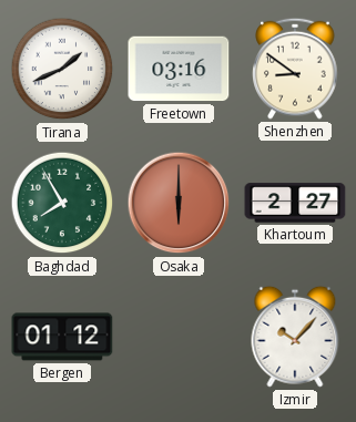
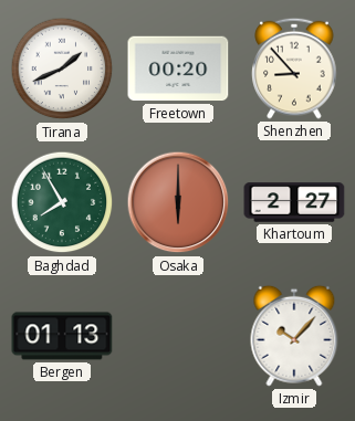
Freetown: 03:16 -> 00:20 (178, 69)
Shenzhen: 8:51 -> 8:53 (294, 69)
Bergen: 01:12 -> 01:13 (62, 336)
